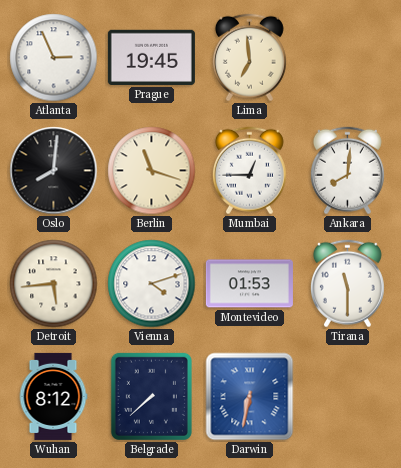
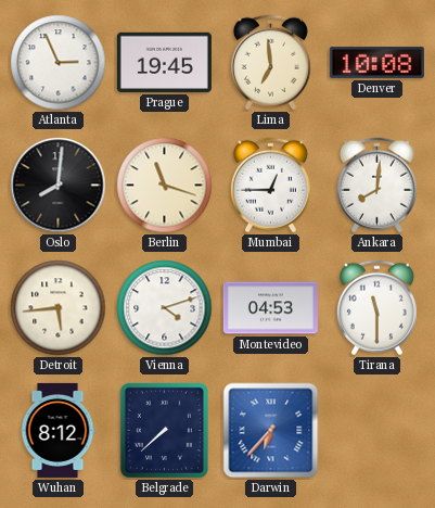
Denver: none -> 10:08 (376, 62)
Montevideo: 01:53 -> 04:53 (270, 308)
Darwin: 6:32 -> 6:37 (271, 431)
